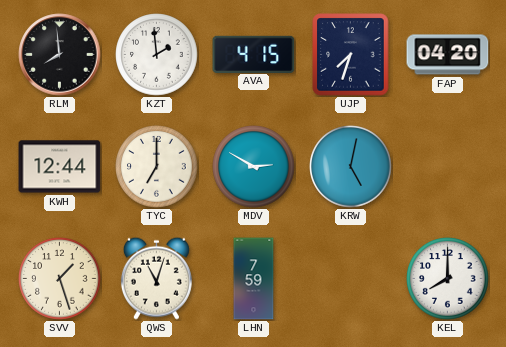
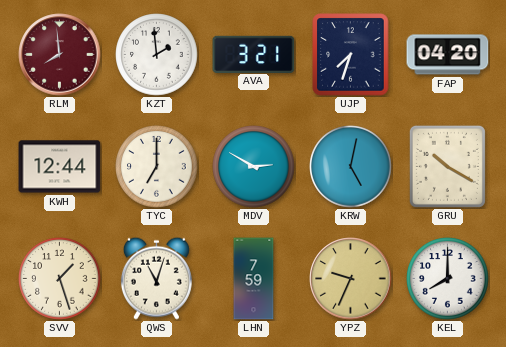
RLM dial: black -> burgundy (60, 55)
AVA: 4:15 -> 3:21 (254, 54)
GRU: none -> 10:20 (447, 166)
YPZ: none -> 9:34 (351, 279)
